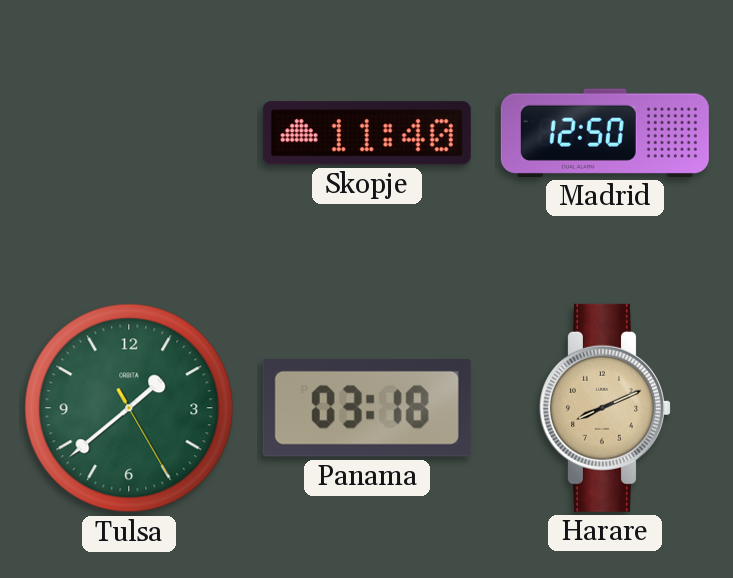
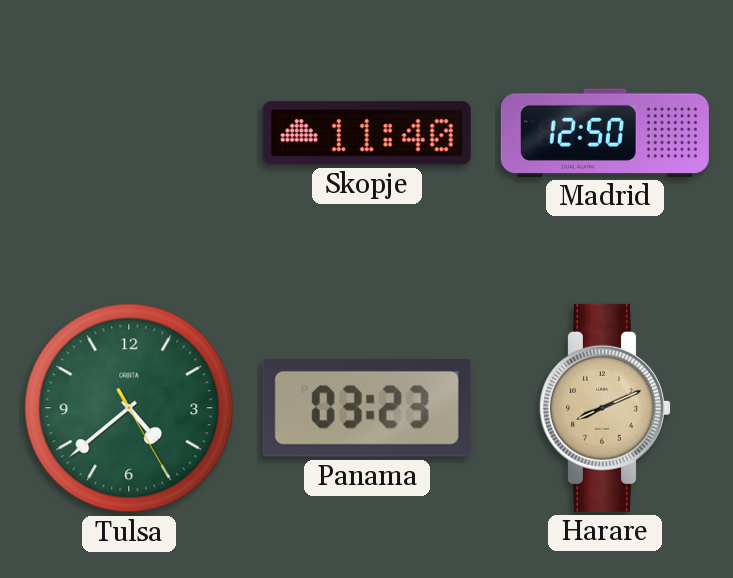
Tulsa: 1:38 -> 4:38 (129, 408)
Panama: 03:18 -> 03:23 (367, 408)
